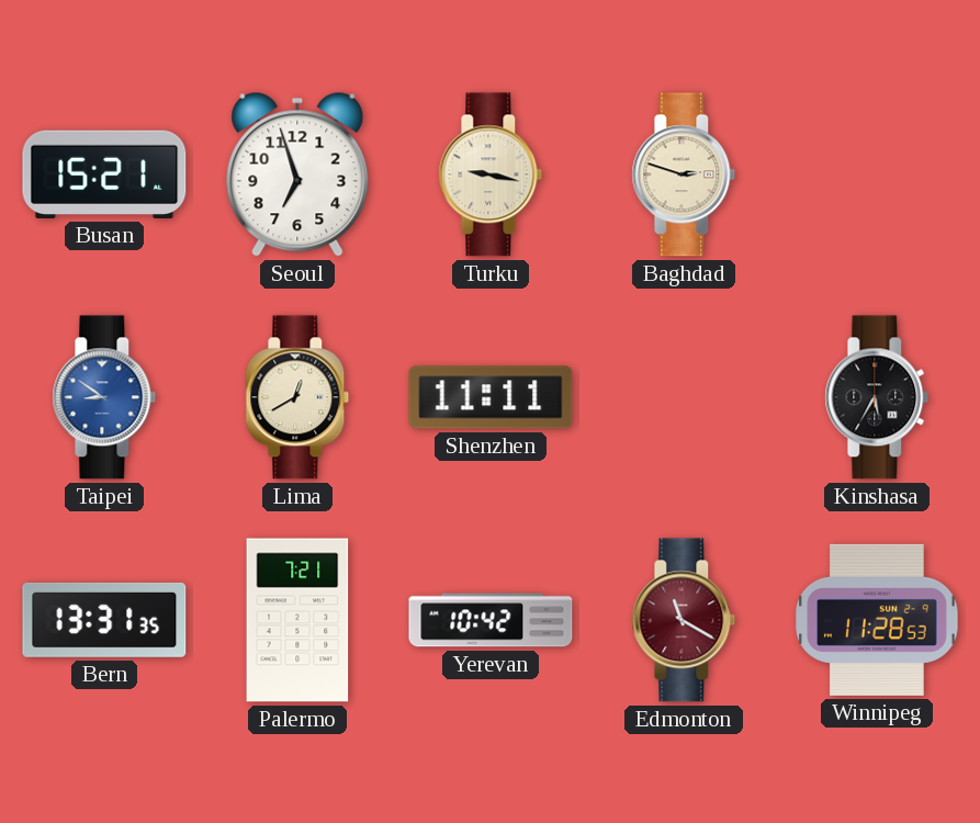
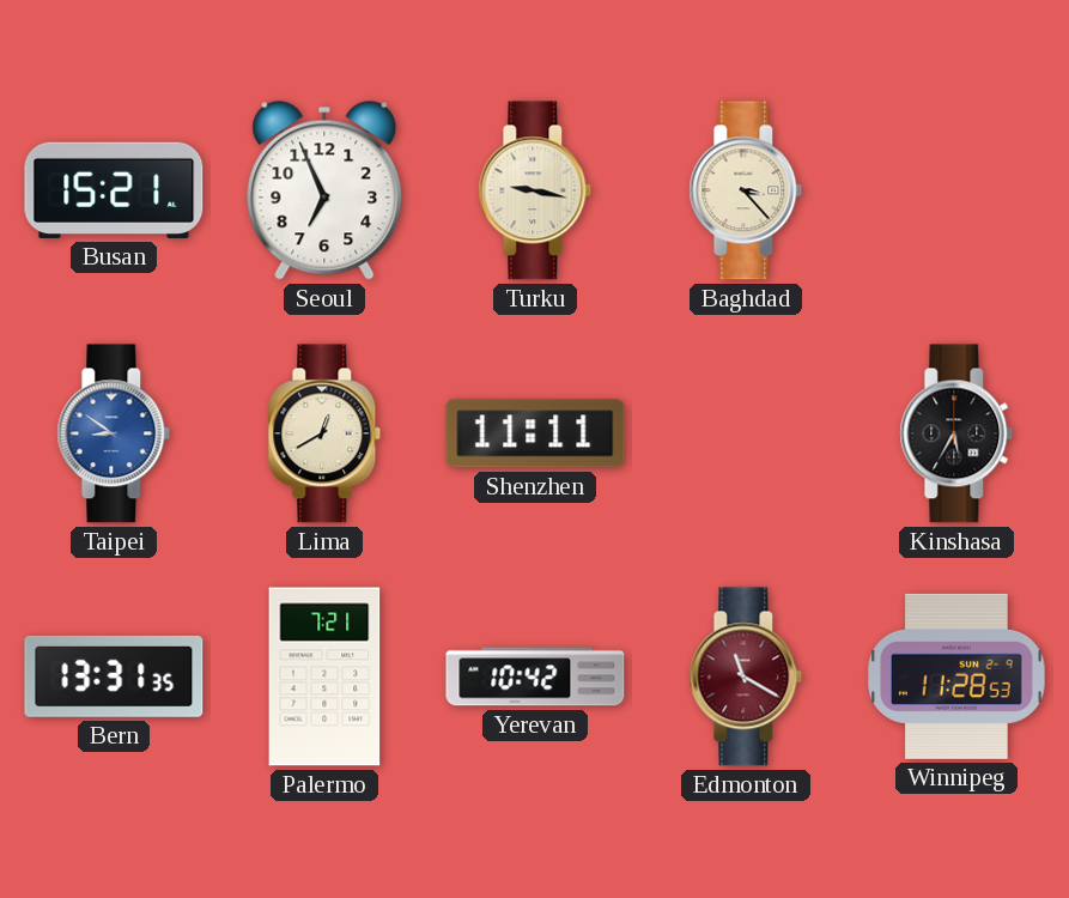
Seoul: 6:57 -> 6:56 (324, 190)
Baghdad: 2:48 -> 3:23 (746, 190)
